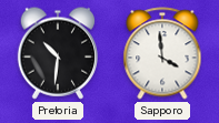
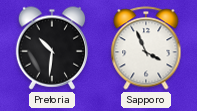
Sapporo: 3:59 -> 3:56 (146, 48)
